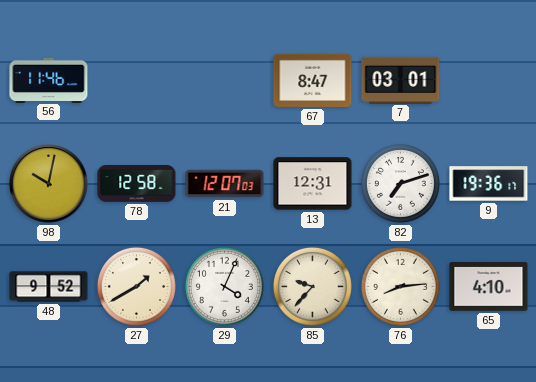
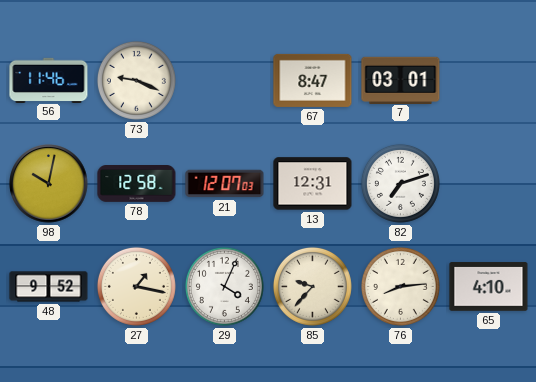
73: none -> 9:19 (136, 80)
9: 19:36 -> none (489, 184)
27: 1:40 -> 1:17 (136, 286)
